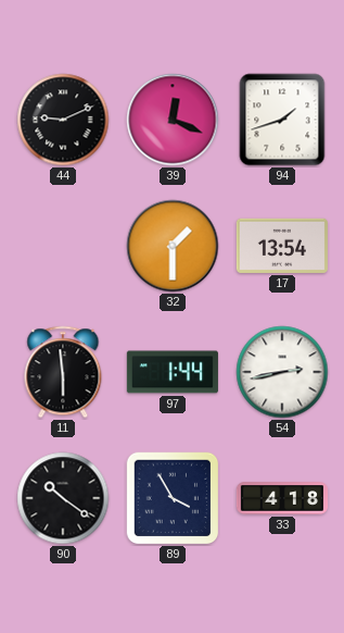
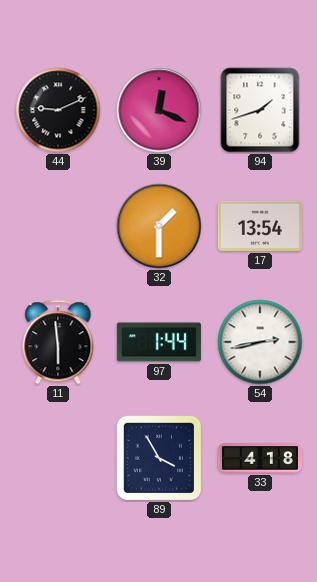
90: 10:21 -> none (63, 498)
